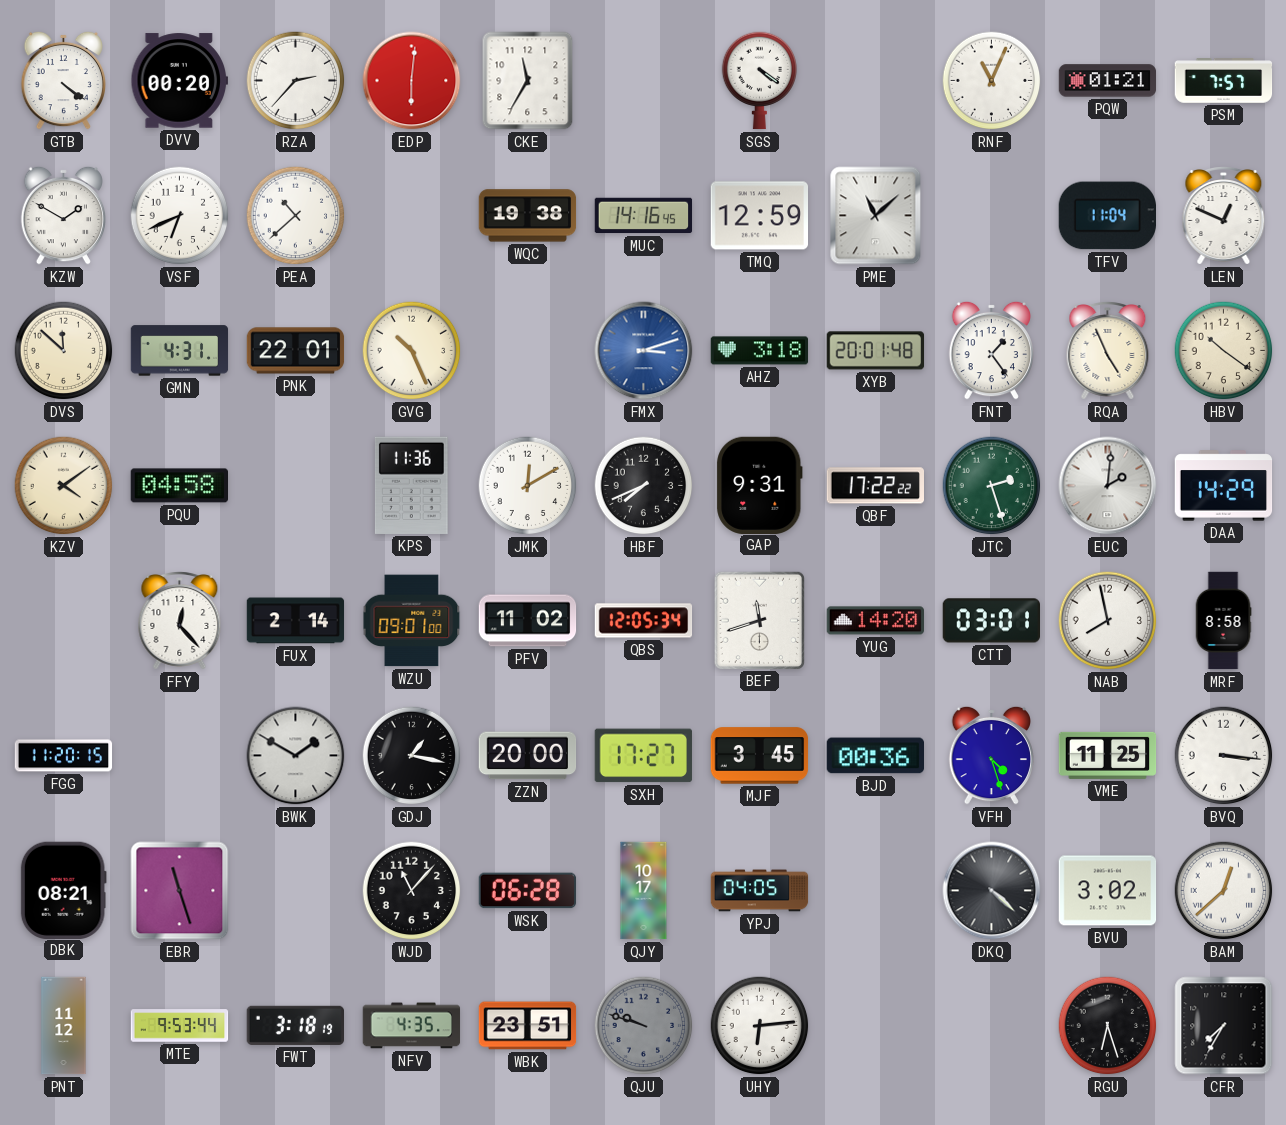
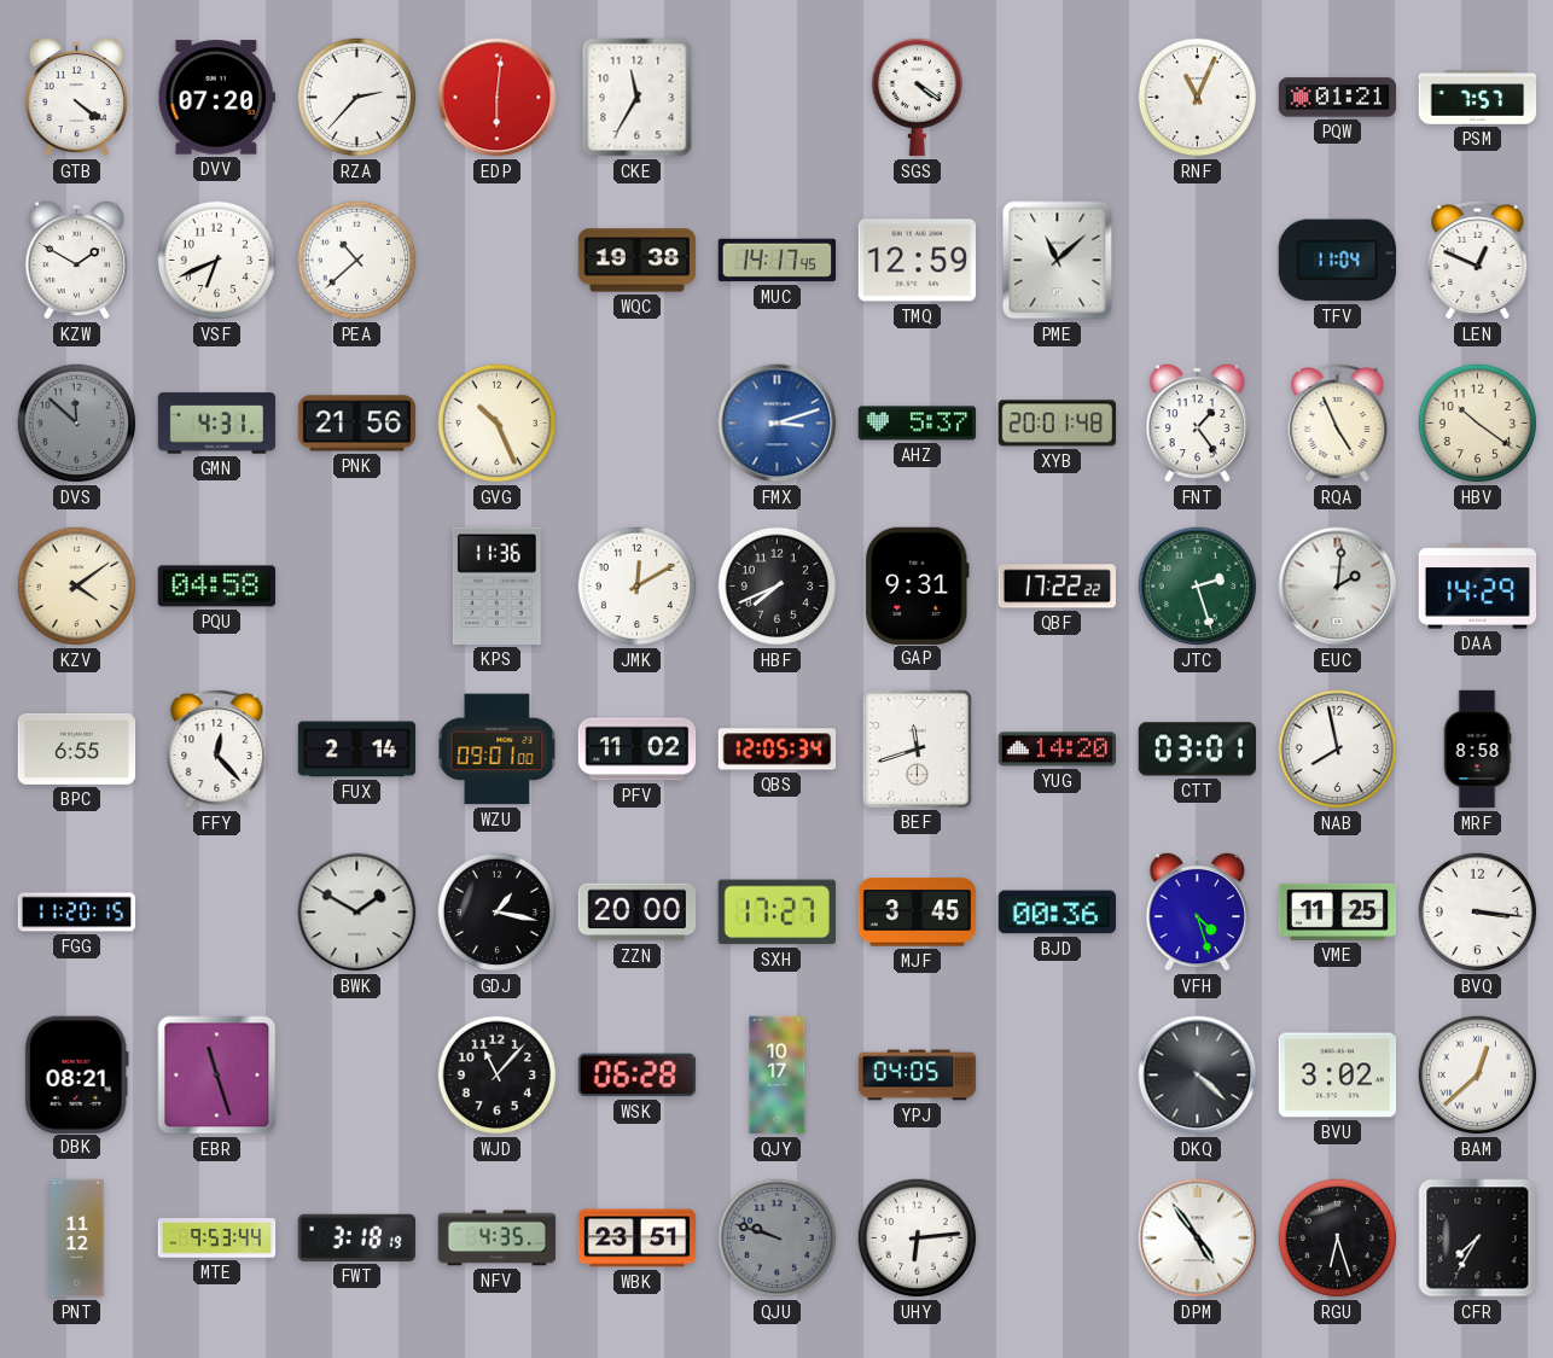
DVV: 00:20 -> 07:20 (217, 98)
MUC: 14:16 -> 14:17 (778, 261)
DVS dial: cream -> grey (77, 424)
PNK: 22:01 -> 21:56 (357, 424)
AHZ: 3:18 -> 5:37 (918, 424)
BPC: none -> 6:55 (77, 748)
DPM: none -> 4:54 (1198, 1238)
